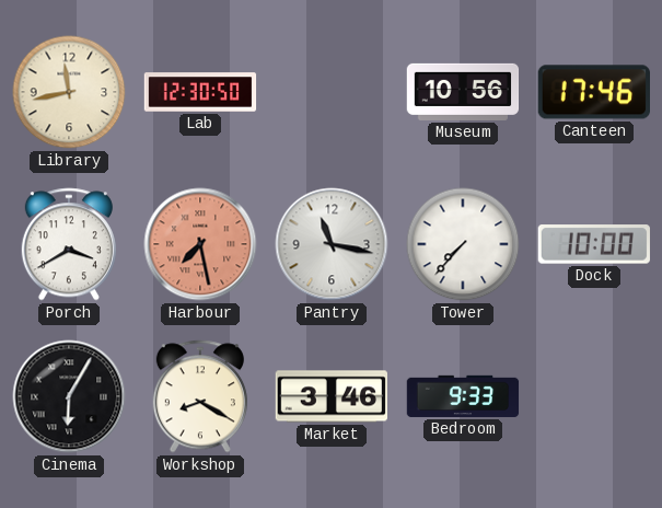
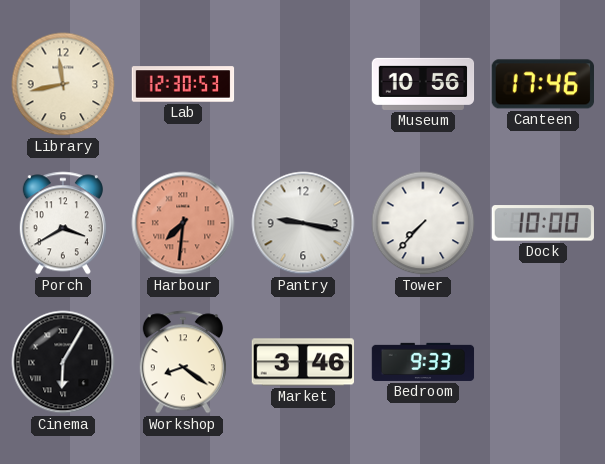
Lab: 12:30:50 -> 12:30:53 (183, 84)
Harbour: 7:28 -> 7:31 (183, 223)
Pantry: 11:17 -> 9:17 (303, 223)
Workshop: 8:20 -> 8:21 (183, 362)
